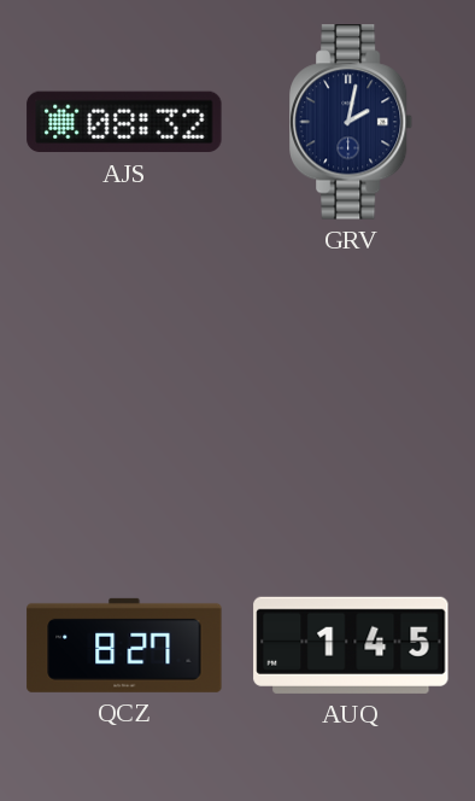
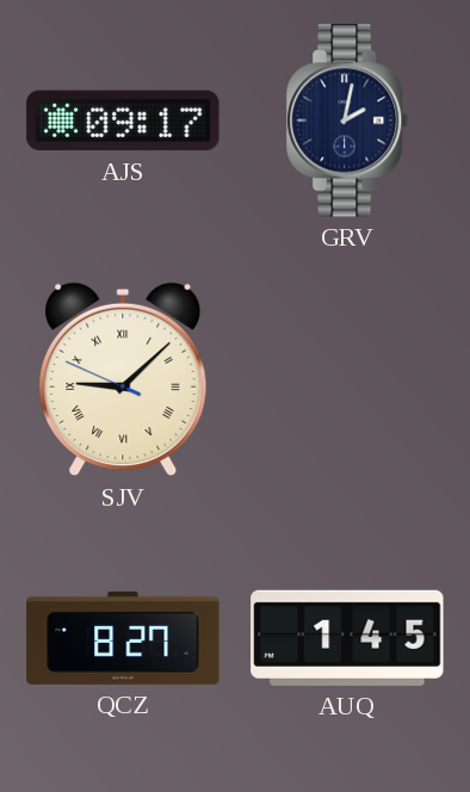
AJS: 08:32 -> 09:17 (123, 120)
SJV: none -> 9:07 (123, 379)
